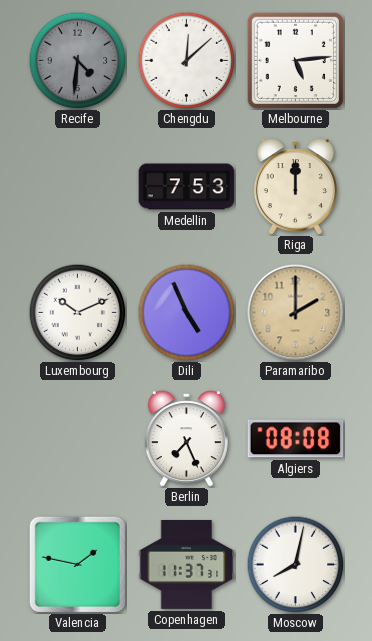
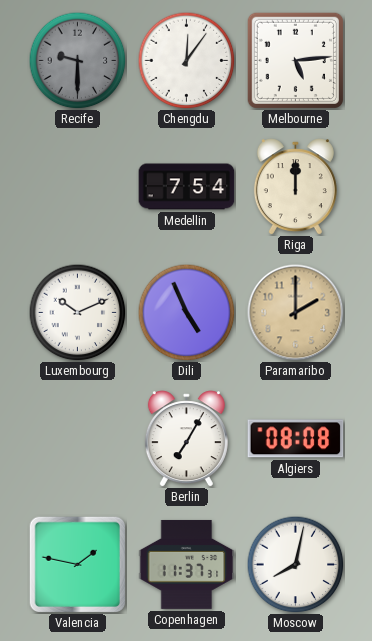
Recife: 4:31 -> 9:30 (77, 60)
Chengdu: 12:08 -> 12:06 (186, 60)
Medellin: 7:53 -> 7:54 (187, 187)
Berlin: 7:26 -> 7:05 (186, 439)
